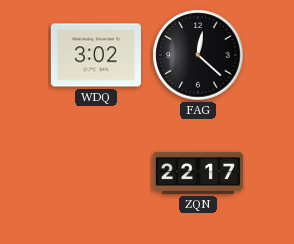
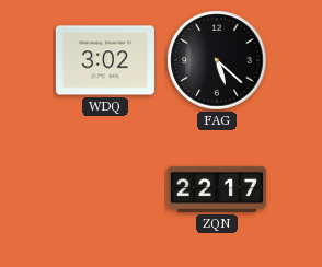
FAG: 12:22 -> 5:22 (217, 60)
